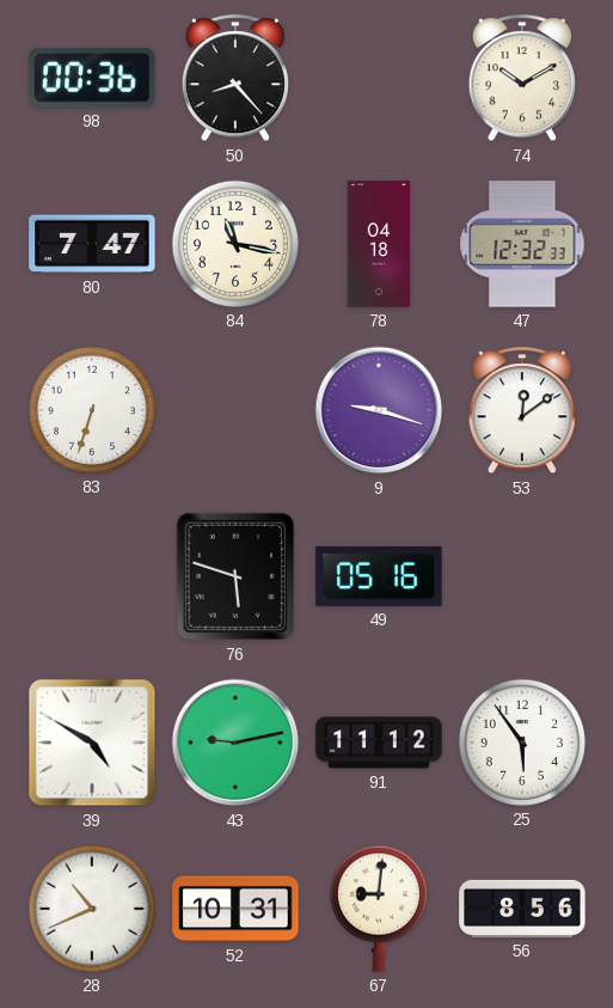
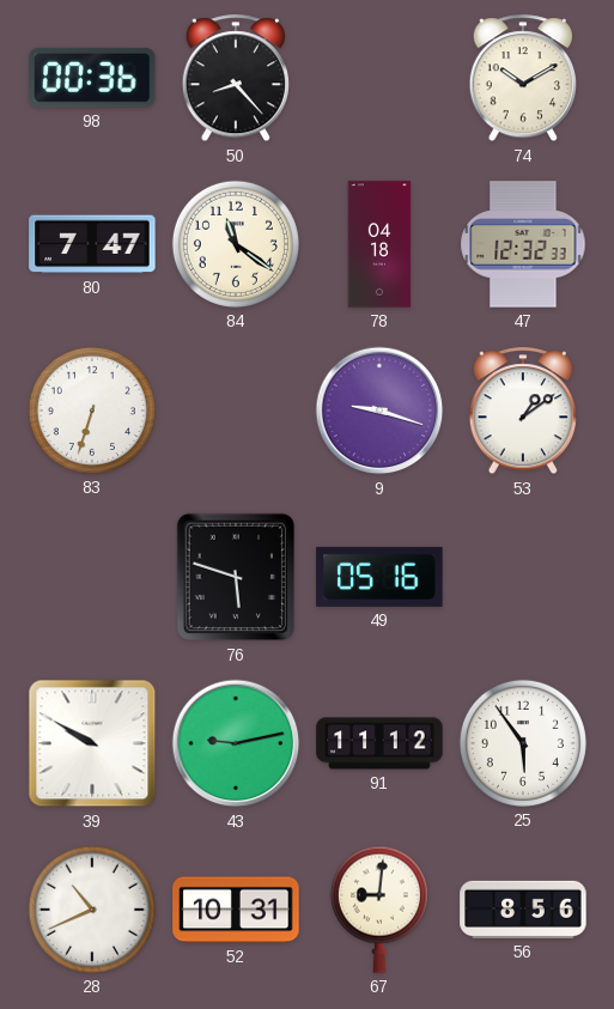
84: 11:17 -> 11:21 (236, 244)
53: 12:09 -> 1:09 (522, 412)
39: 4:50 -> 9:50 (92, 743)
